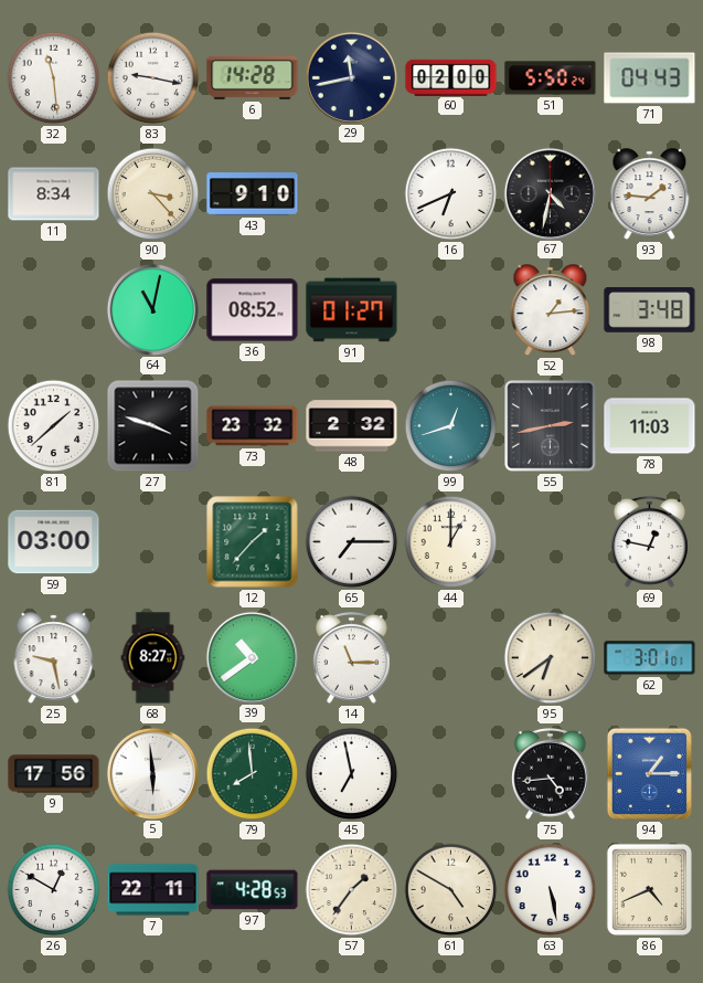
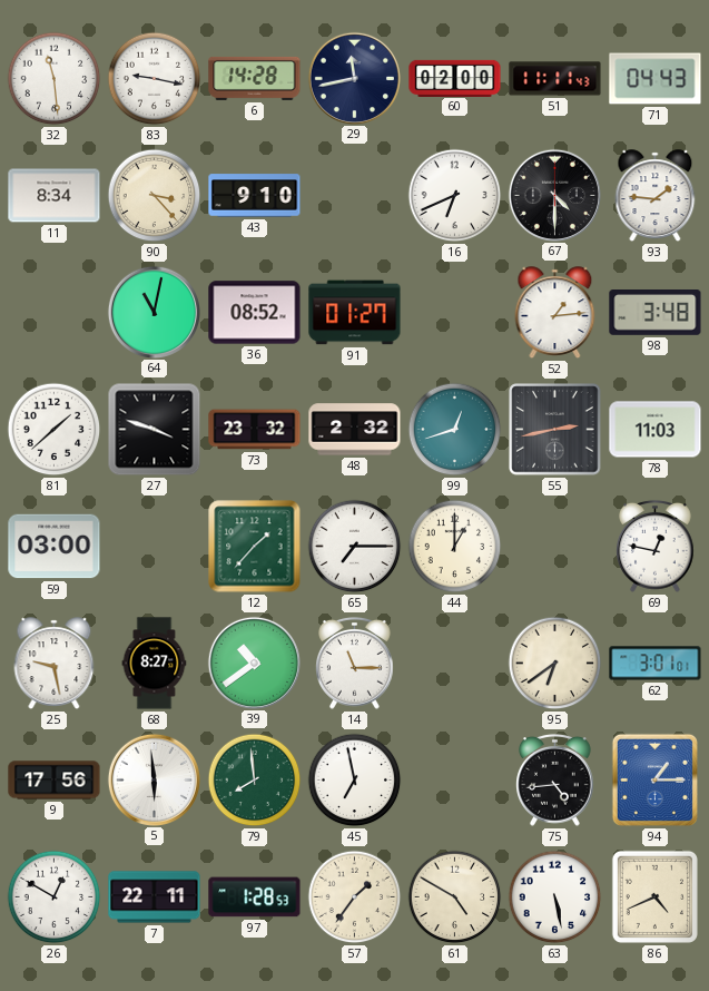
51: 5:50 -> 11:11 (555, 79)
67: 4:32 -> 4:30 (554, 195)
97: 4:28 -> 1:28 (255, 897)
